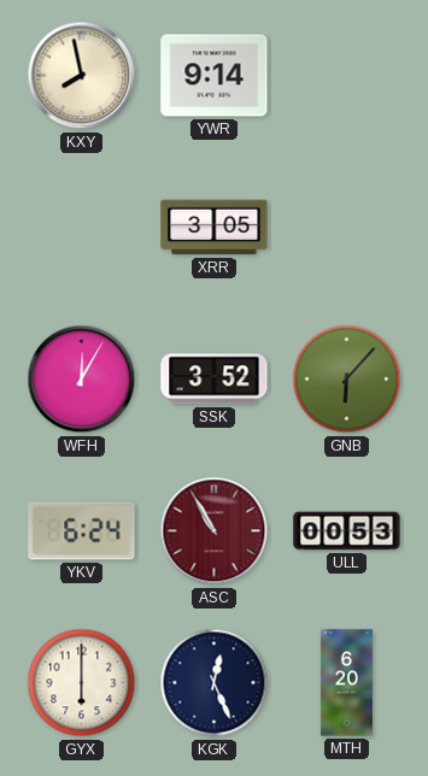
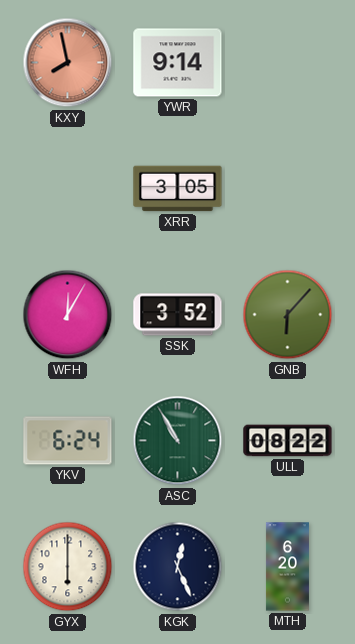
KXY dial: cream -> salmon (68, 63)
ASC dial: burgundy -> green (178, 441)
ULL: 00:53 -> 08:22 (288, 441)
